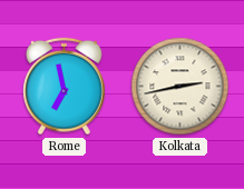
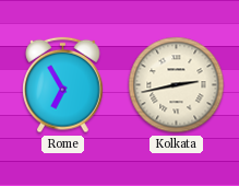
Rome: 6:58 -> 6:55 (63, 85)
